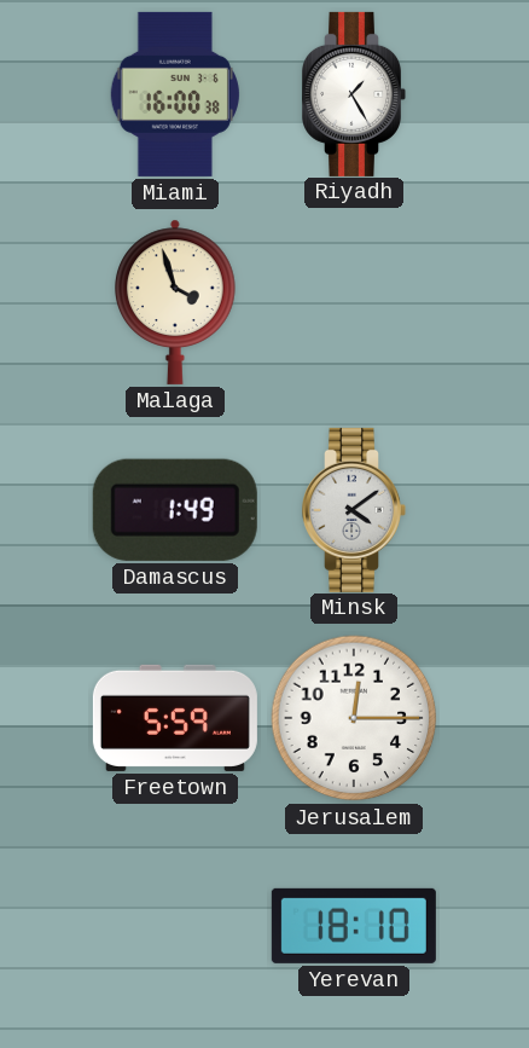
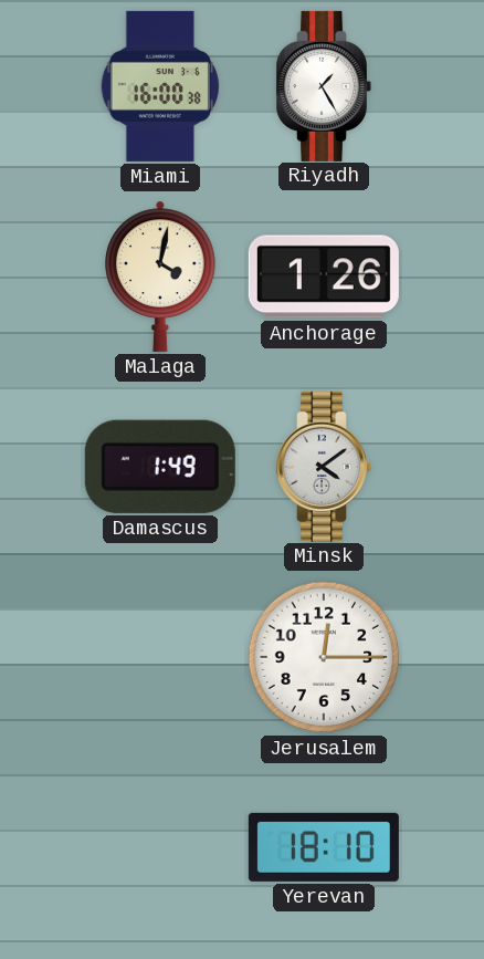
Malaga: 3:57 -> 4:02 (161, 277)
Anchorage: none -> 1:26 (324, 277)
Freetown: 5:59 -> none (175, 718)
